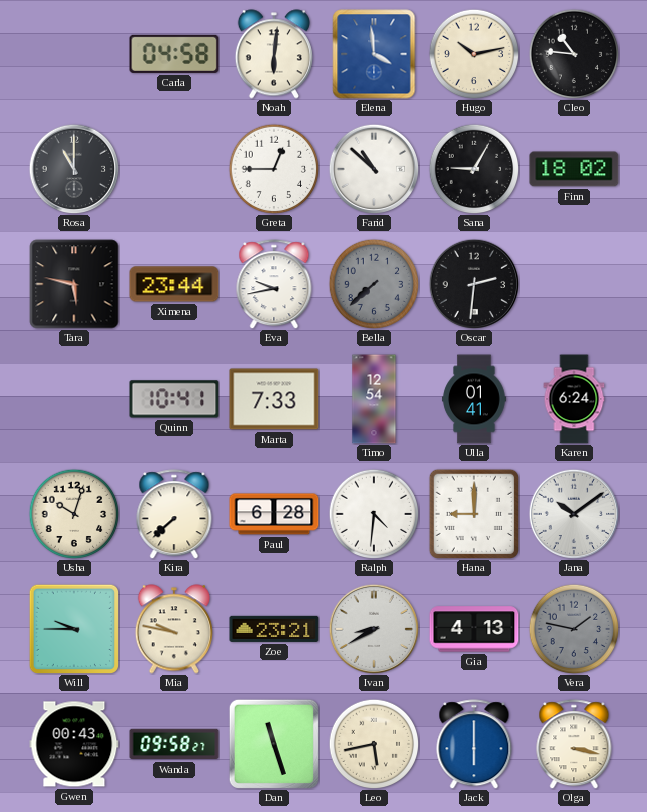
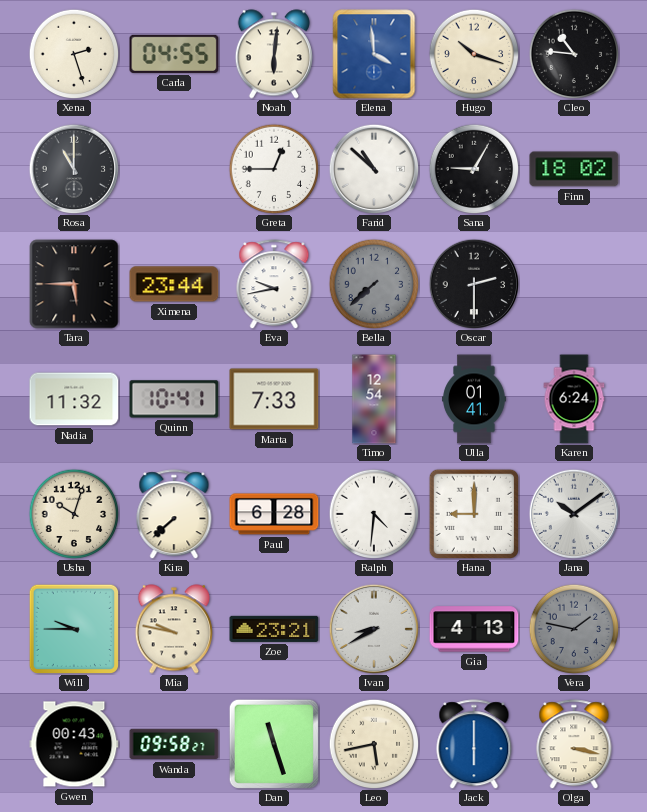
Xena: none -> 2:27 (74, 54)
Carla: 04:58 -> 04:55 (174, 54)
Hugo: 10:13 -> 10:18 (474, 54)
Tara: 5:47 -> 5:45 (74, 284)
Oscar: 2:31 -> 2:30 (474, 284)
Nadia: none -> 11:32 (74, 399)
